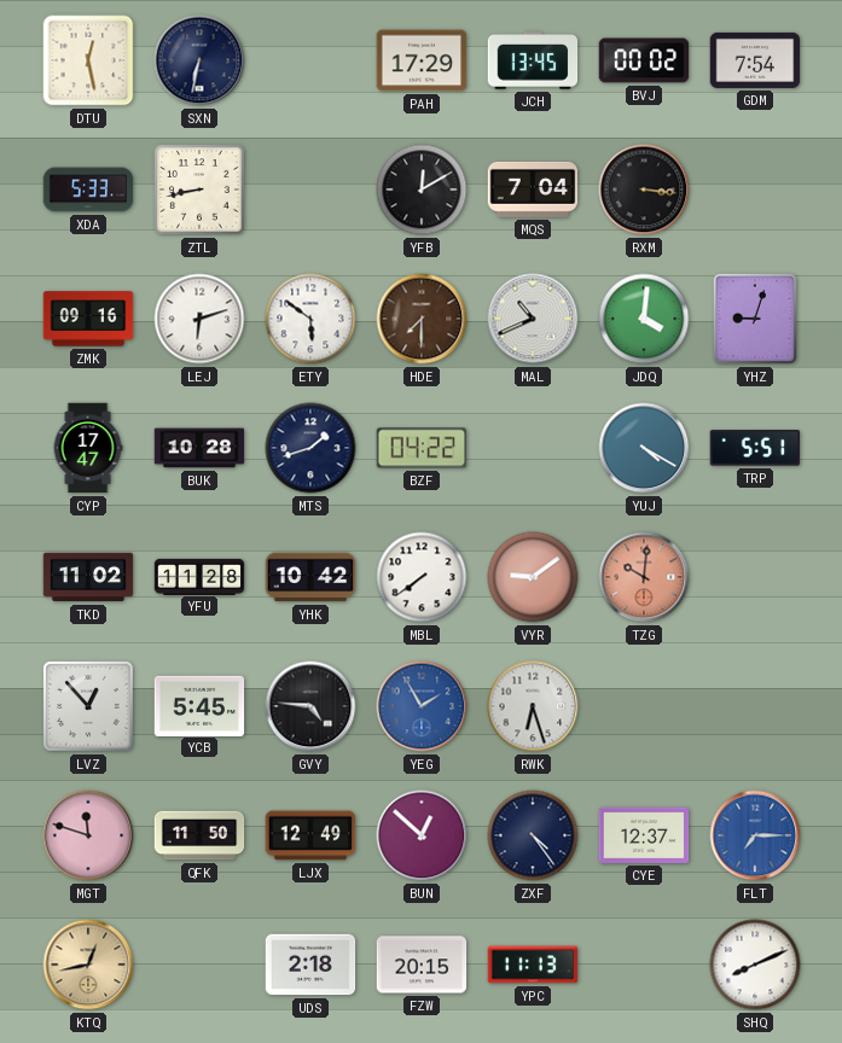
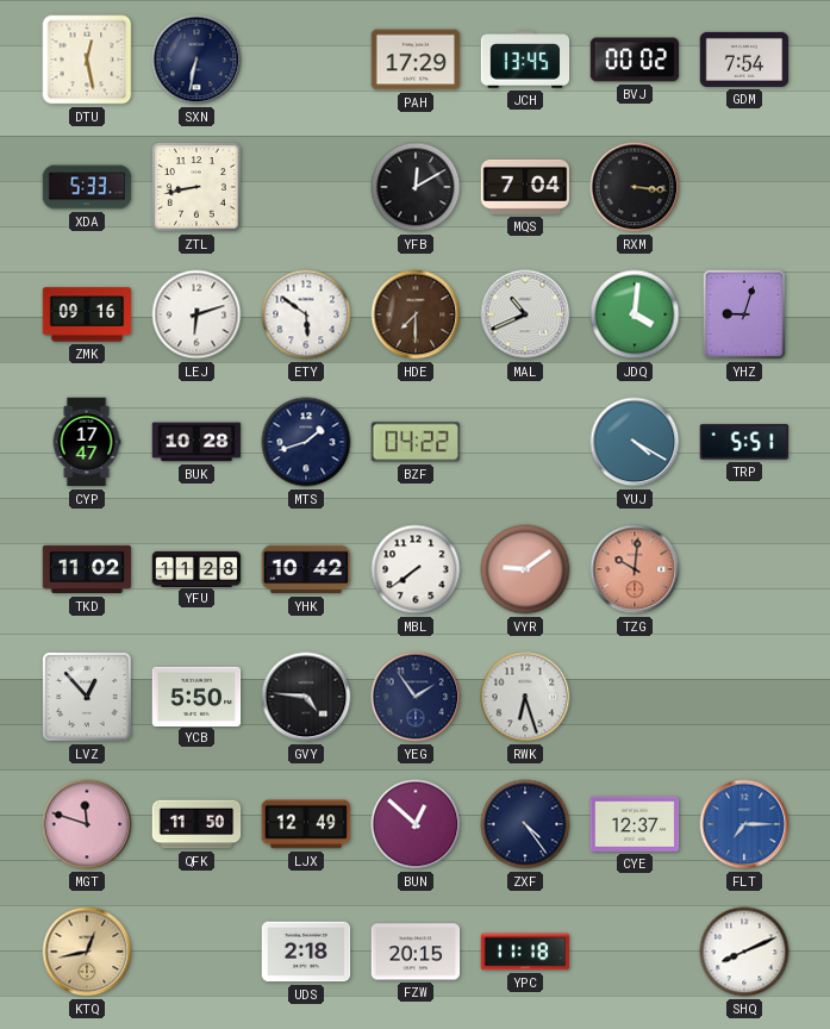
YCB: 5:45 -> 5:50 (196, 696)
YEG: 1:55 -> 1:54 (416, 697)
YEG dial: blue -> navy (416, 697)
YPC: 11:13 -> 11:18 (525, 952)
